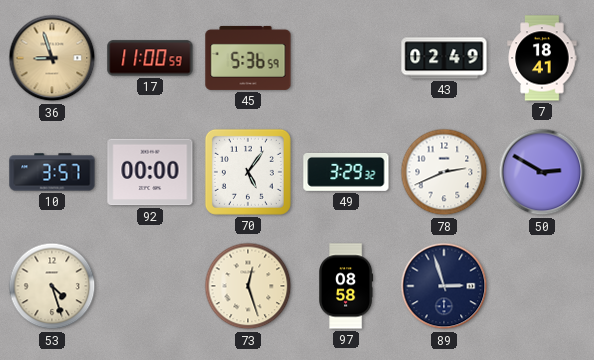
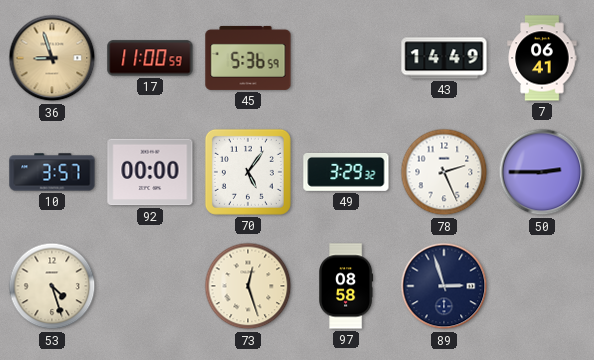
43: 02:49 -> 14:49 (444, 58)
7: 18:41 -> 06:41 (542, 58)
78: 2:41 -> 2:26 (444, 172)
50: 2:50 -> 2:45 (542, 172)
